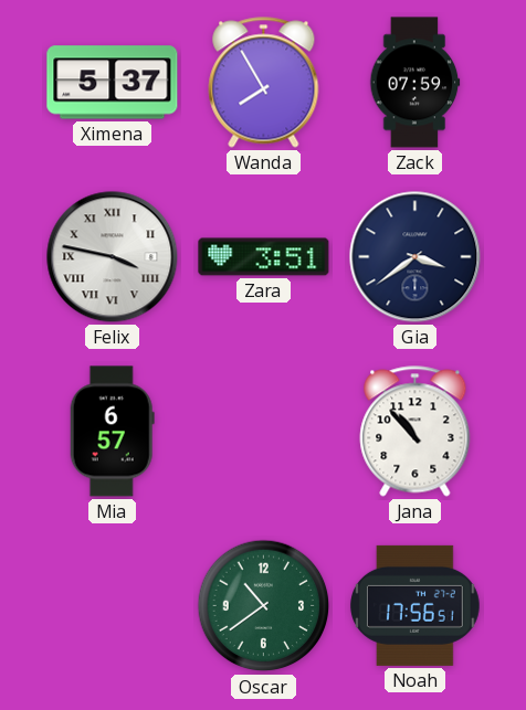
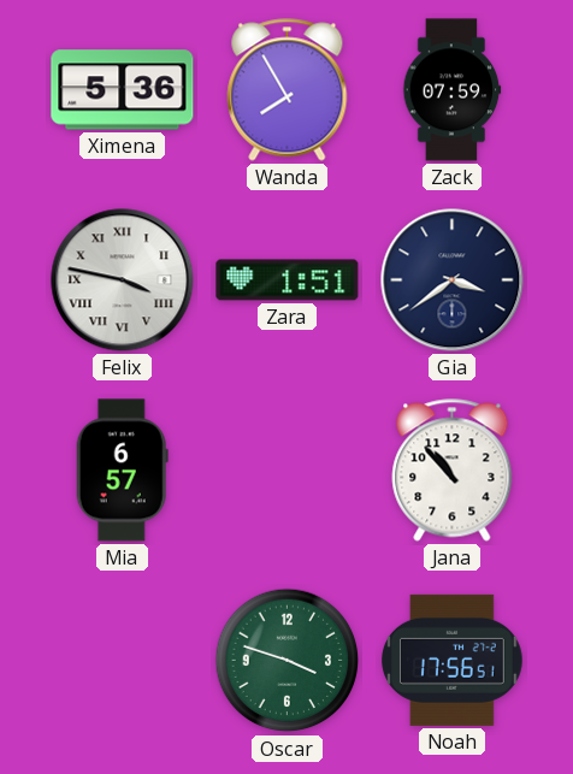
Ximena: 5:37 -> 5:36 (123, 90)
Zara: 3:51 -> 1:51 (288, 280)
Oscar: 10:39 -> 3:48 (288, 661)
